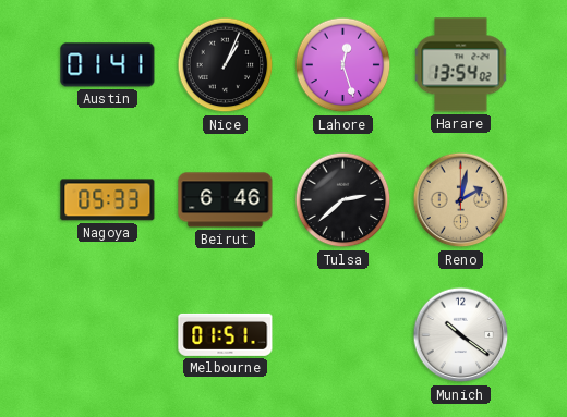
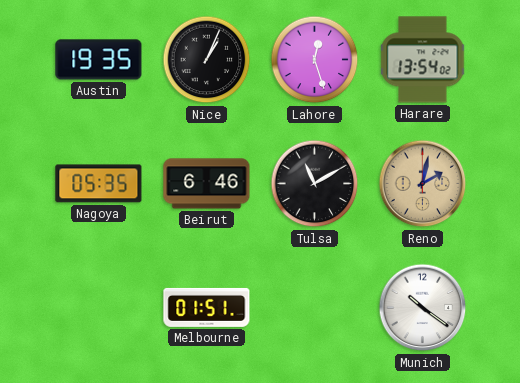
Austin: 01:41 -> 19:35 (99, 60)
Nagoya: 05:33 -> 05:35 (99, 184)
Tulsa: 2:38 -> 11:10 (315, 184)
